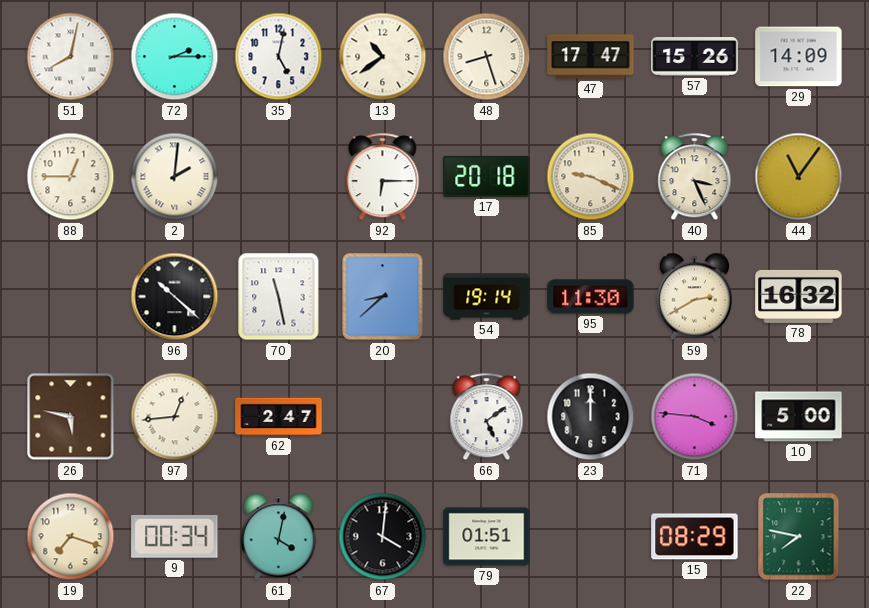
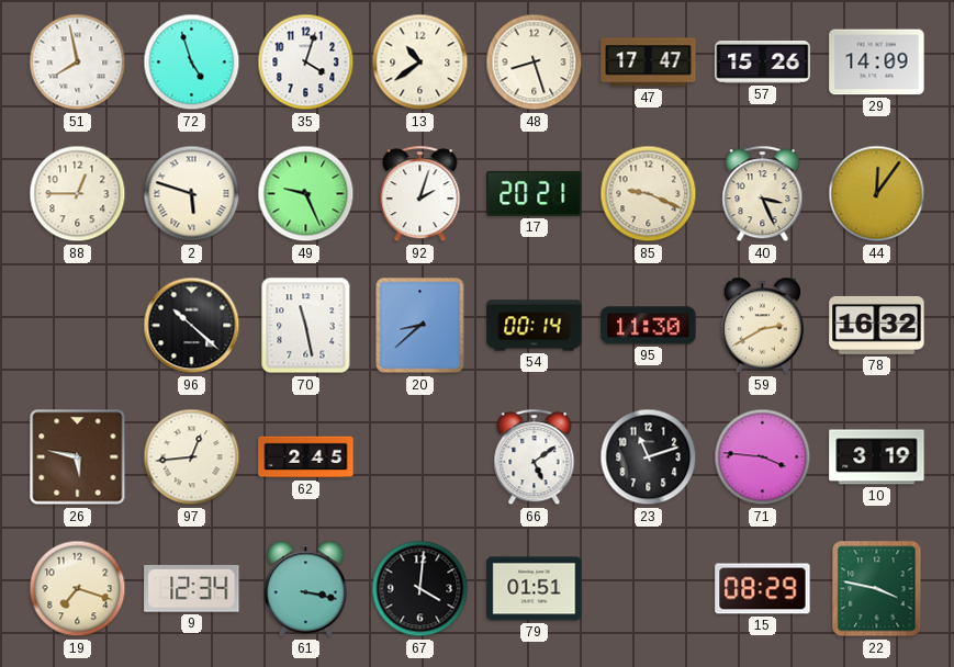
51: 8:02 -> 7:58 (78, 63)
72: 2:15 -> 4:57 (192, 63)
35: 5:02 -> 4:03 (306, 63)
2: 2:01 -> 5:48 (192, 194)
49: none -> 9:26 (306, 194)
92: 6:15 -> 2:03 (420, 194)
17: 20:18 -> 20:21 (535, 193)
44: 11:06 -> 12:06 (877, 194)
54: 19:14 -> 00:14 (535, 326)
62: 2:47 -> 2:45 (306, 457)
23: 12:00 -> 11:12 (649, 457)
10: 5:00 -> 3:19 (877, 457)
9: 00:34 -> 12:34 (192, 588)
61: 4:02 -> 3:17 (305, 589)
22: 7:47 -> 3:47 (877, 589)
